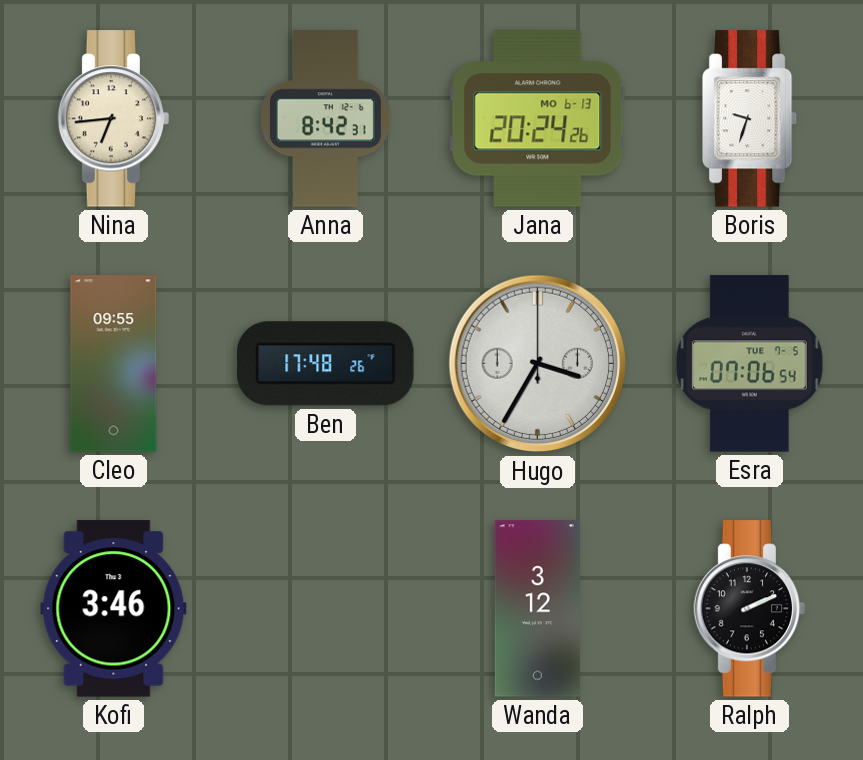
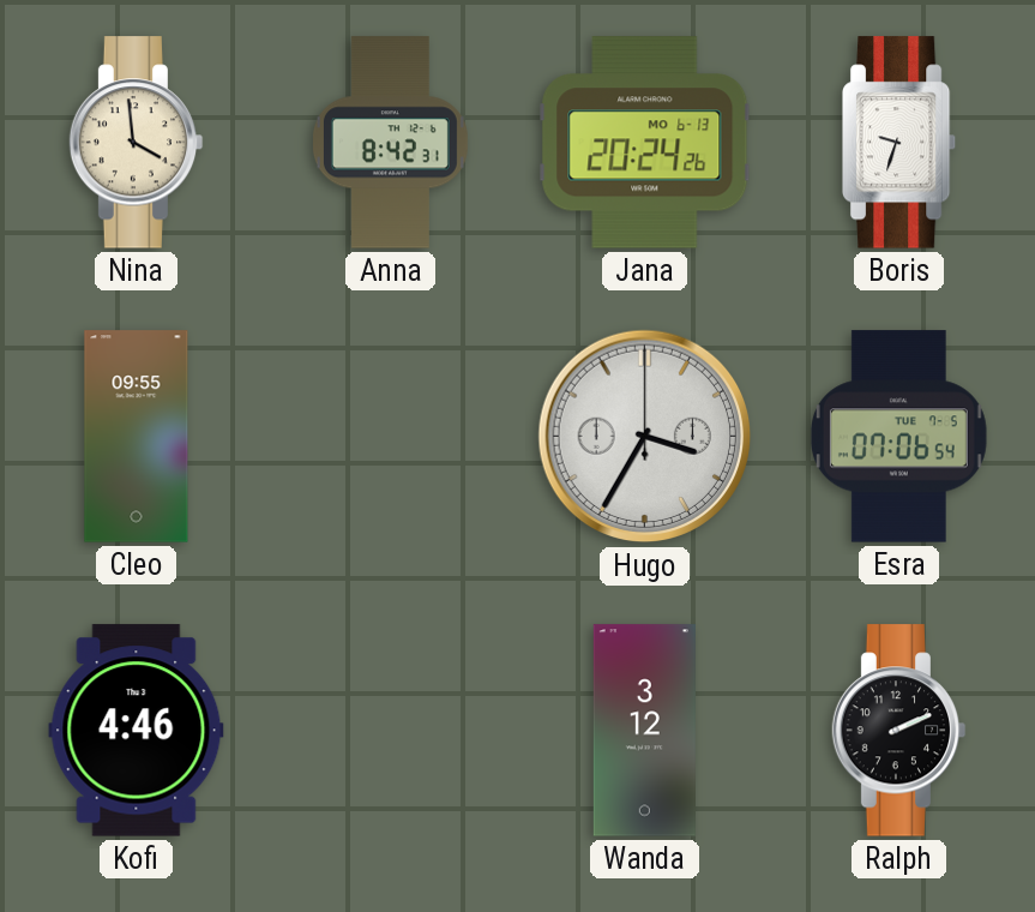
Nina: 6:44 -> 3:59 (137, 143)
Ben: 17:48 -> none (326, 364)
Kofi: 3:46 -> 4:46 (137, 731)
